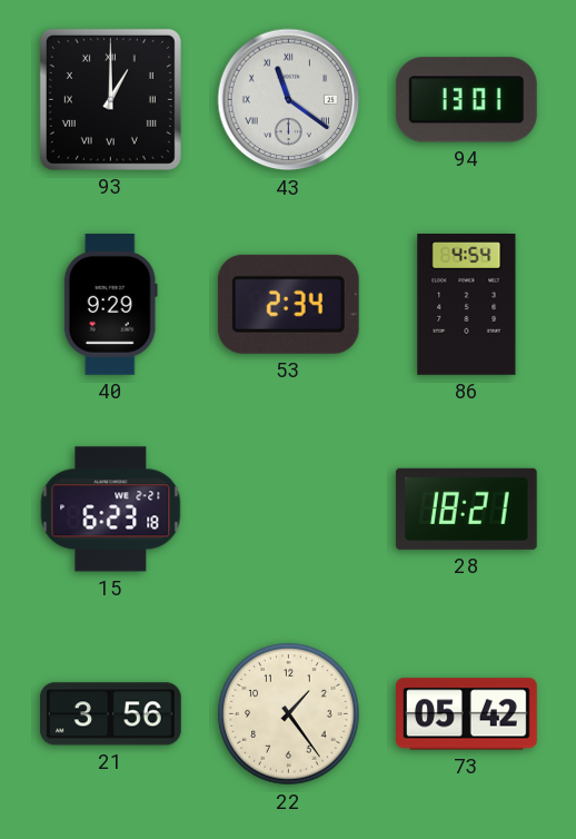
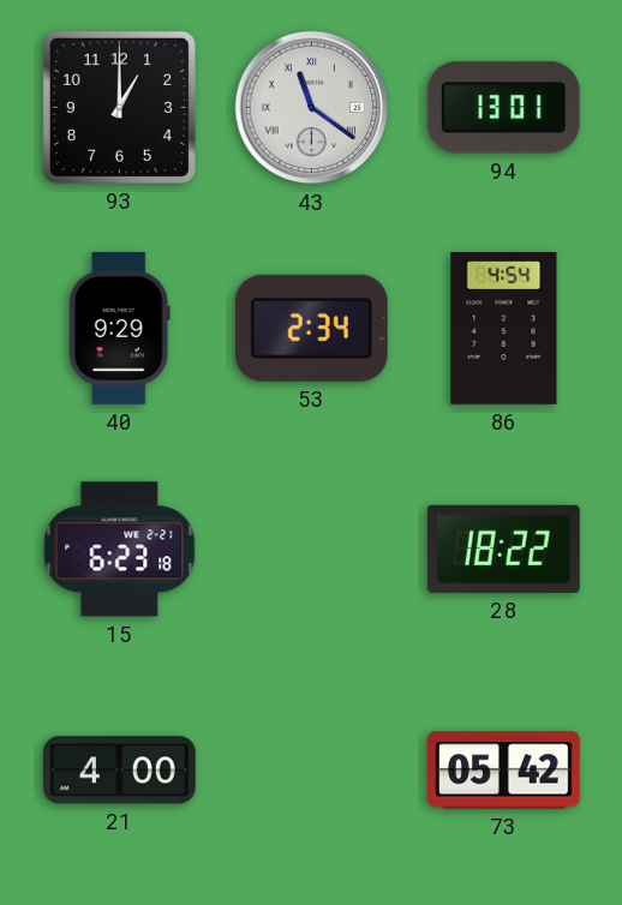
93 numerals: Roman -> Arabic (119, 107)
28: 18:21 -> 18:22 (503, 549)
21: 3:56 -> 4:00 (119, 771)
22: 1:24 -> none (289, 714)
